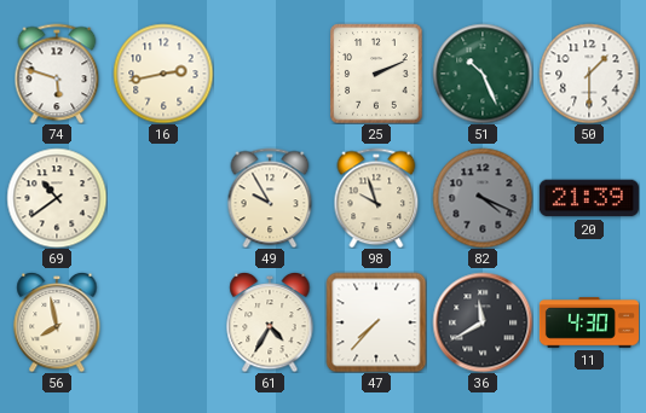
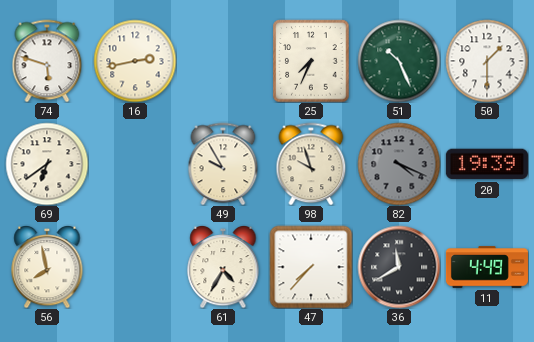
25: 2:11 -> 7:34 (311, 61)
69: 10:39 -> 6:39 (47, 164)
20: 21:39 -> 19:39 (487, 164)
11: 4:30 -> 4:49 (487, 267)
